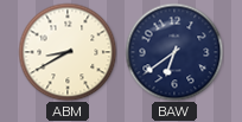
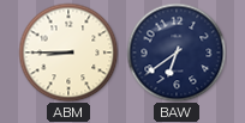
ABM: 8:40 -> 8:45 (68, 53)
